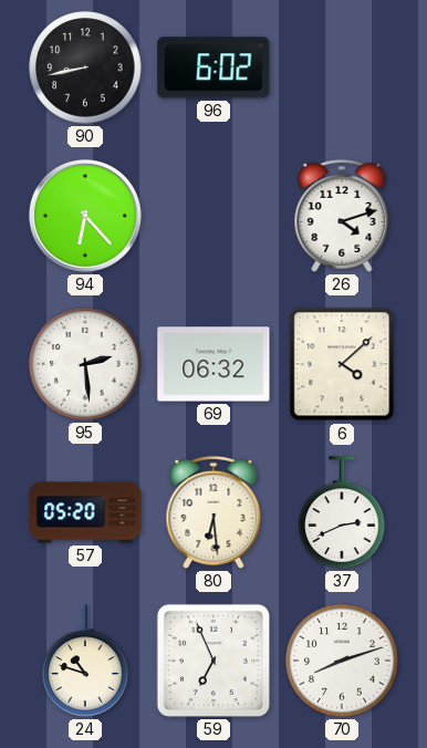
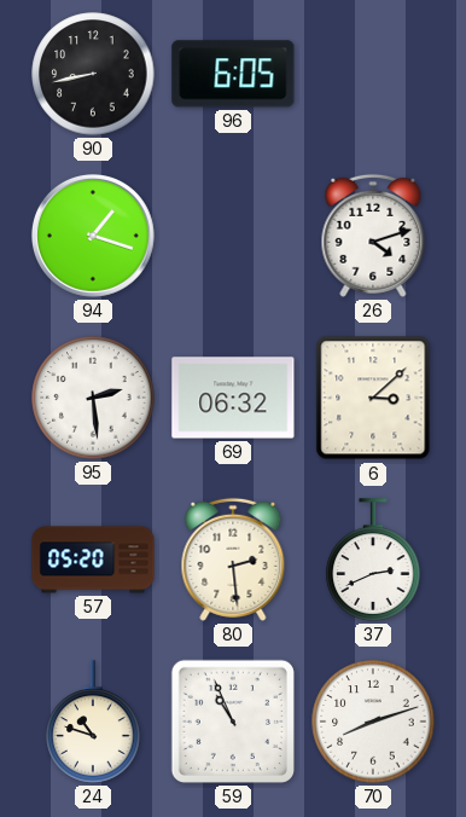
96: 6:02 -> 6:05 (233, 74)
94: 6:23 -> 1:18 (93, 236)
6: 4:08 -> 3:08 (373, 398)
80: 6:29 -> 2:29 (233, 560)
59: 6:56 -> 10:56 (233, 722)
